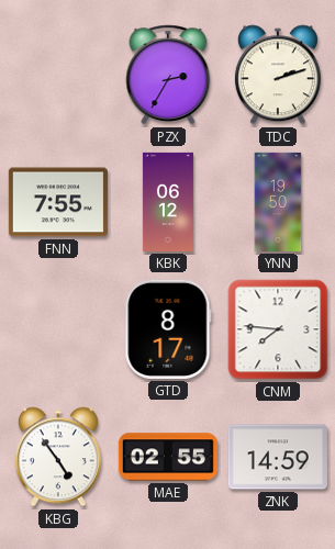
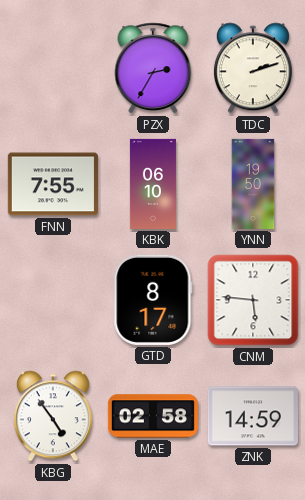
KBK: 06:12 -> 06:10 (153, 184)
CNM: 7:46 -> 5:46 (253, 300)
MAE: 02:55 -> 02:58 (153, 416)
